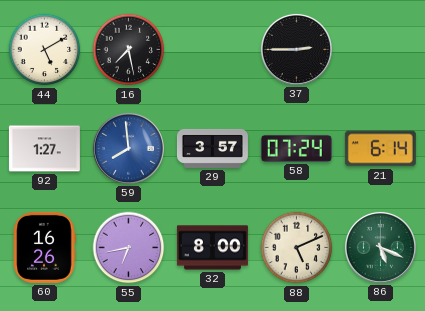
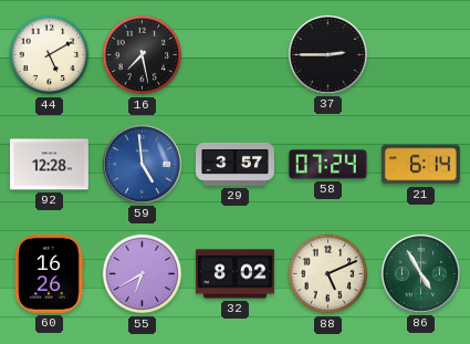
92: 1:27 -> 12:28 (49, 165)
59: 7:59 -> 4:59 (142, 164)
55: 6:43 -> 6:40 (143, 274)
32: 8:00 -> 8:02 (234, 274)
86: 5:19 -> 4:55 (420, 273)
